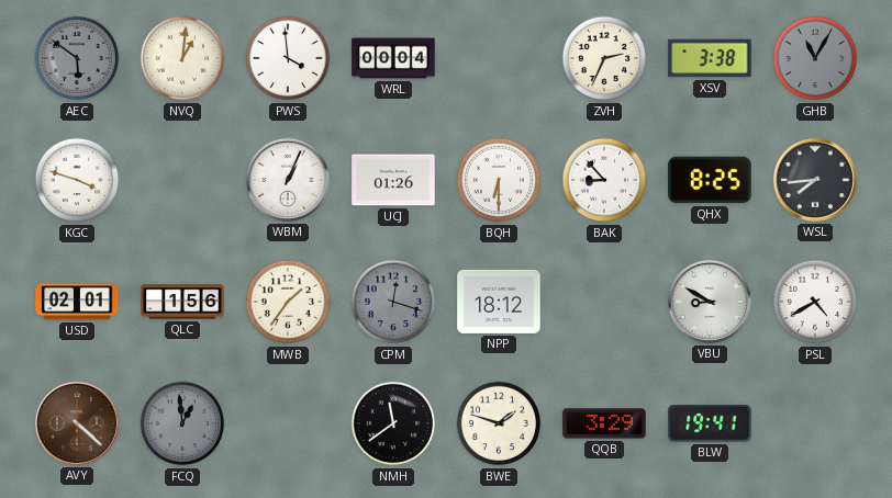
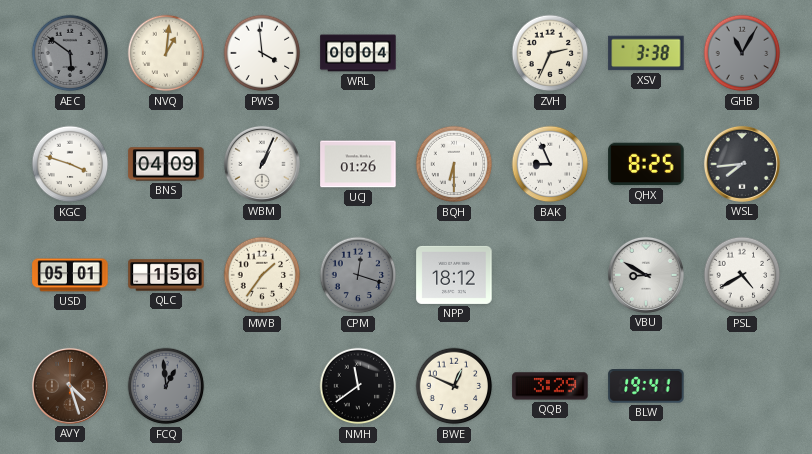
BNS: none -> 04:09 (166, 164)
BAK: 8:53 -> 8:56 (550, 164)
USD: 02:01 -> 05:01 (70, 275)
AVY: 4:22 -> 4:27 (70, 386)
BWE: 1:48 -> 12:49 (454, 386)
